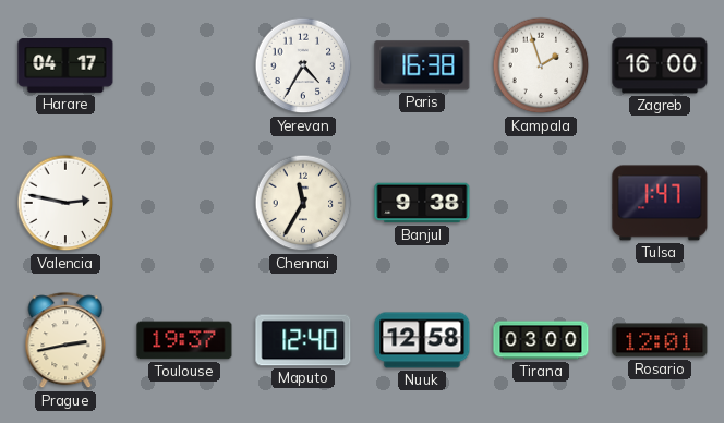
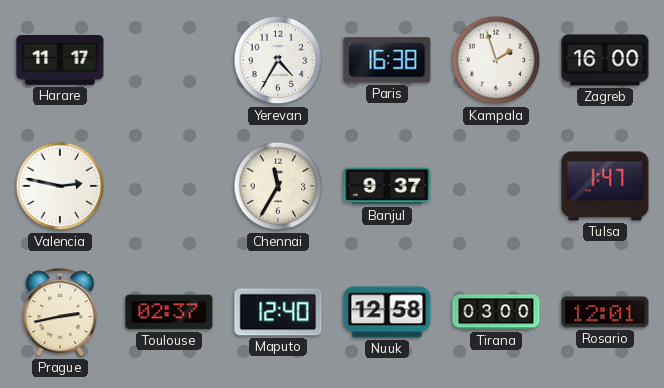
Harare: 04:17 -> 11:17 (60, 61)
Banjul: 9:38 -> 9:37 (387, 186)
Toulouse: 19:37 -> 02:37 (169, 312)
